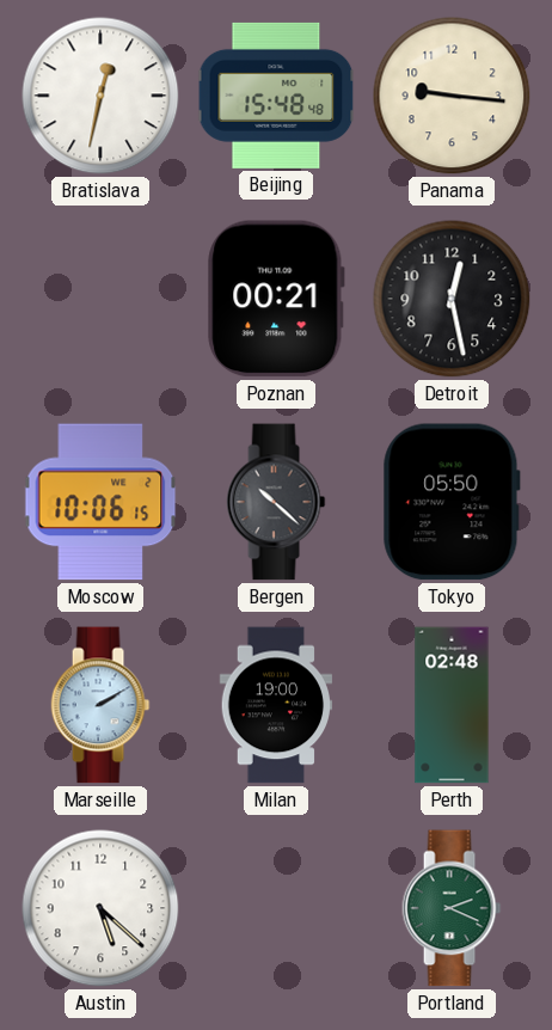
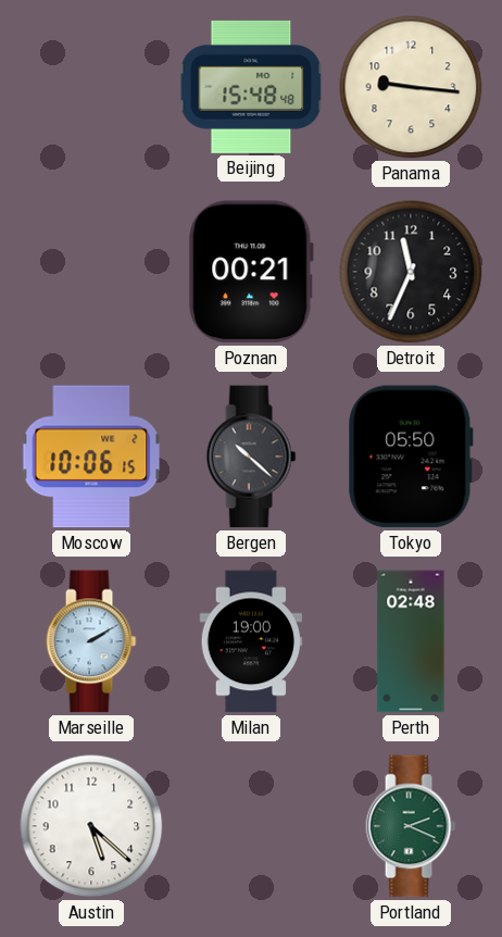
Bratislava: 12:32 -> none (100, 96)
Detroit: 12:28 -> 11:34 (411, 272)
